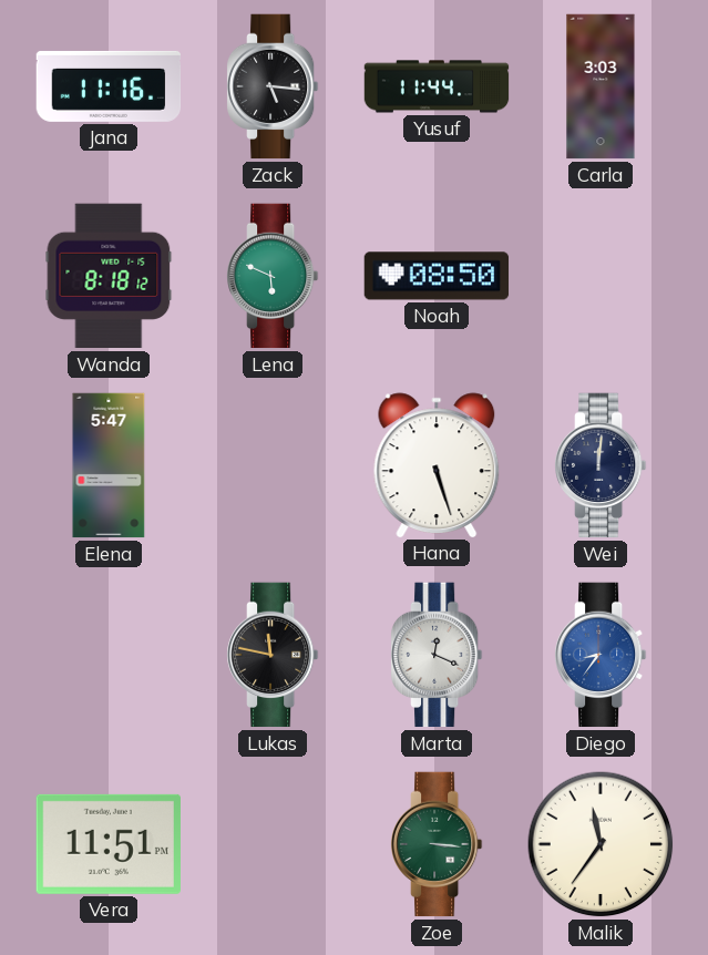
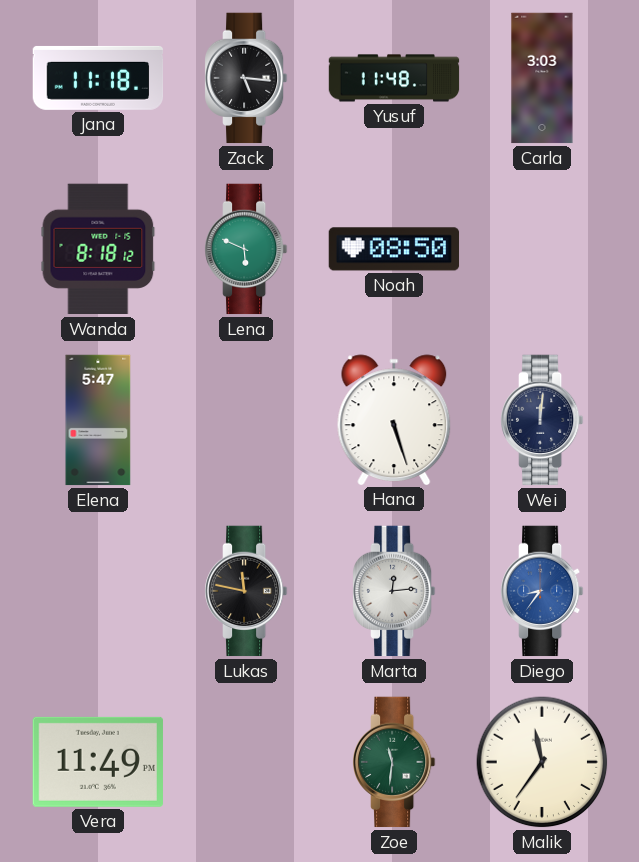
Jana: 11:16 -> 11:18 (98, 78)
Yusuf: 11:44 -> 11:48 (394, 78)
Marta: 12:19 -> 12:14 (395, 591)
Vera: 11:51 -> 11:49 (97, 762)
Zoe: 3:16 -> 11:31 (395, 762)
